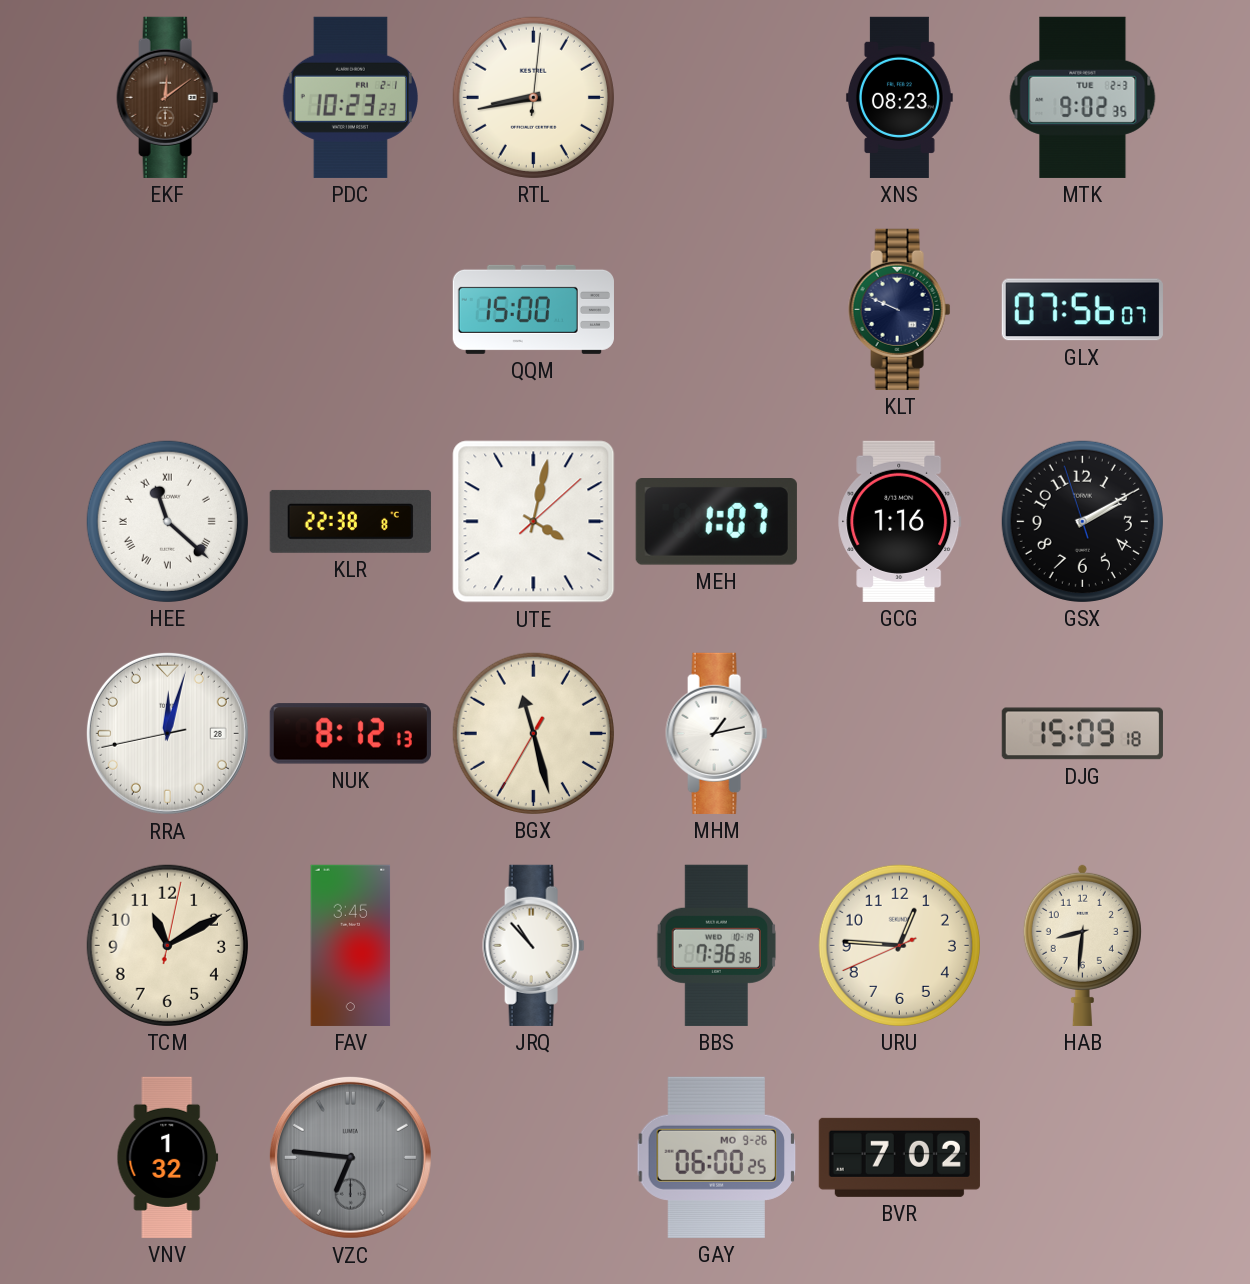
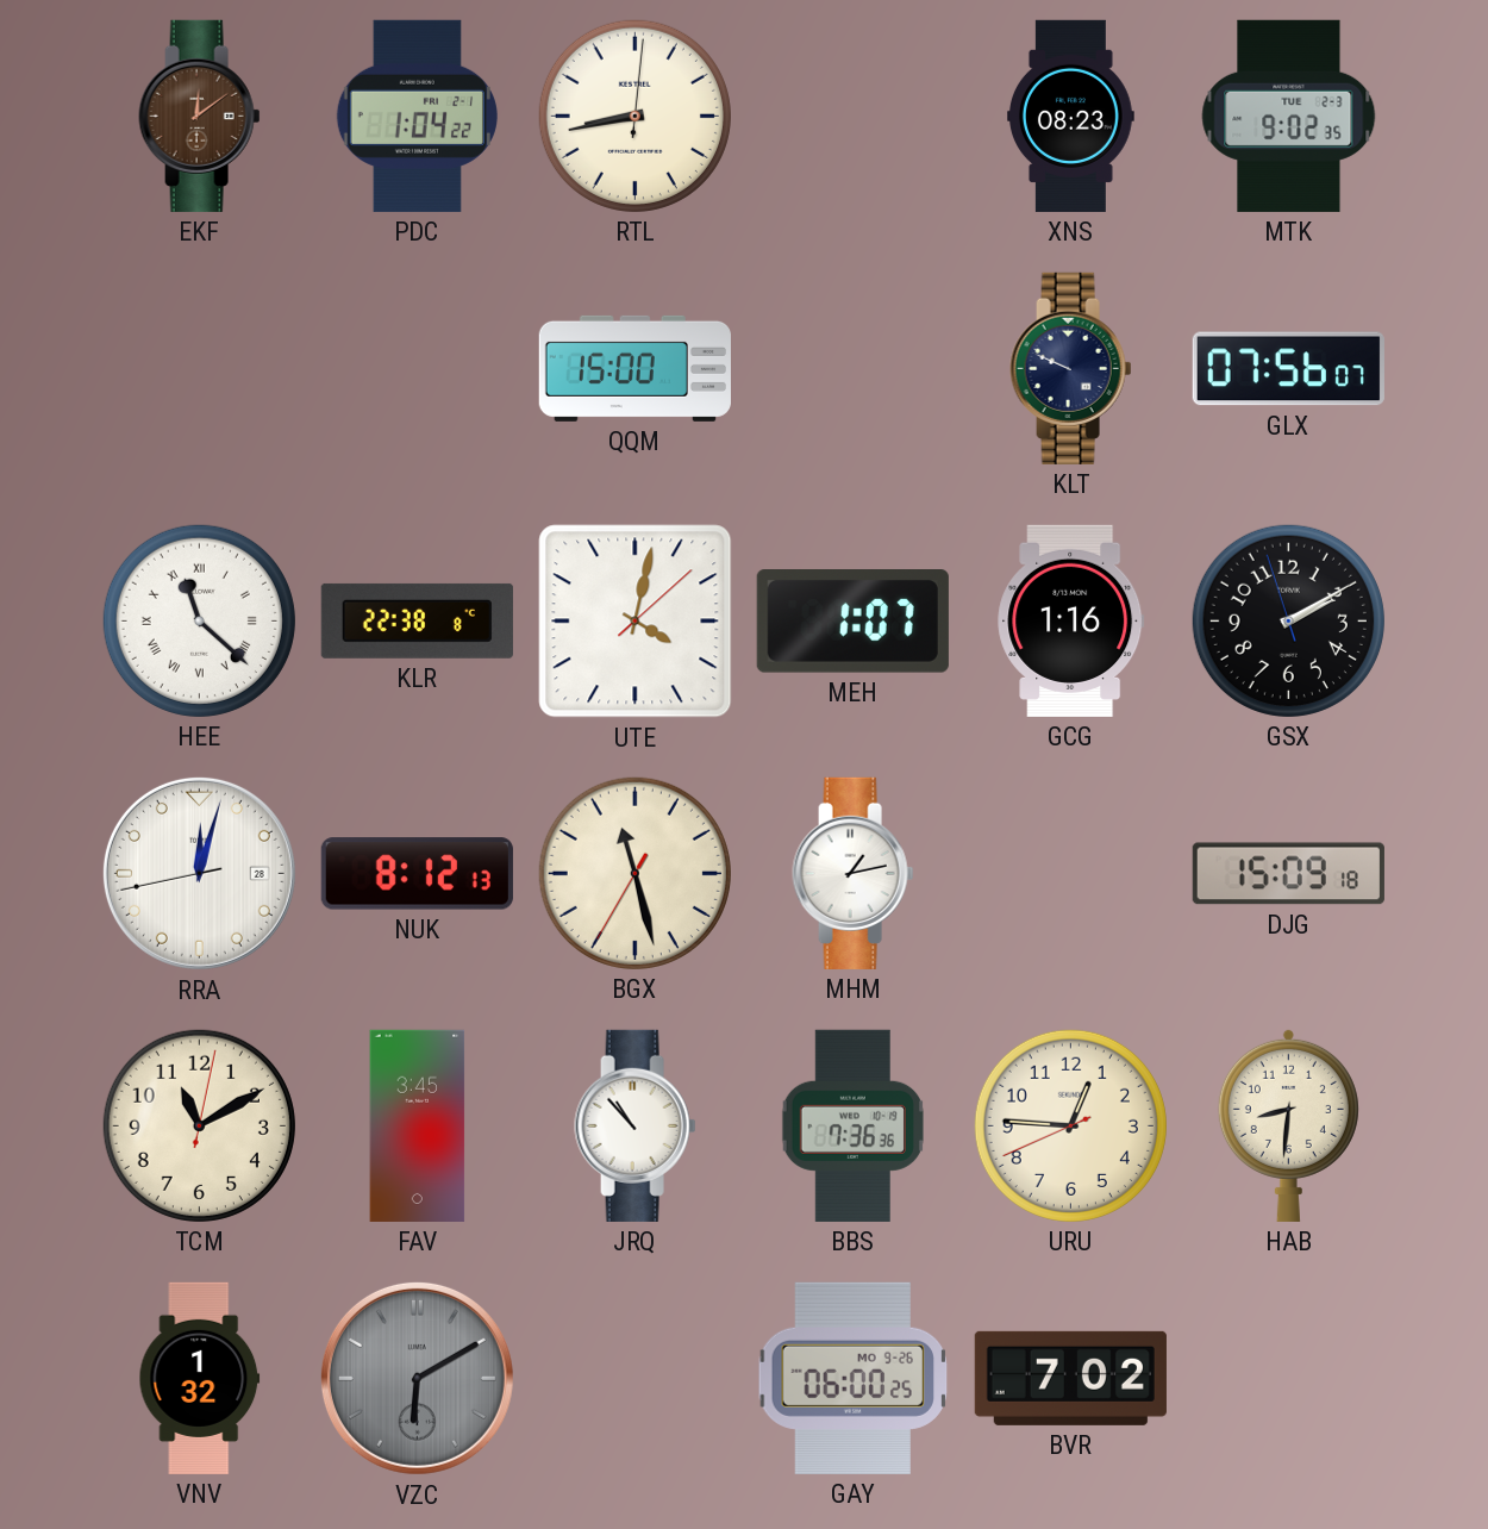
PDC: 10:23 -> 1:04 (417, 116)
VZC: 6:46 -> 6:10 (417, 1378)
